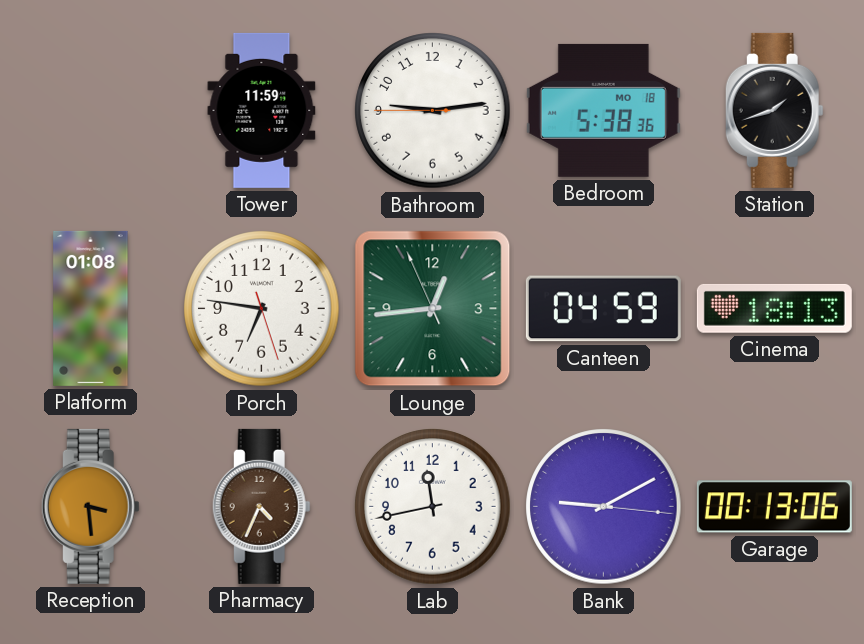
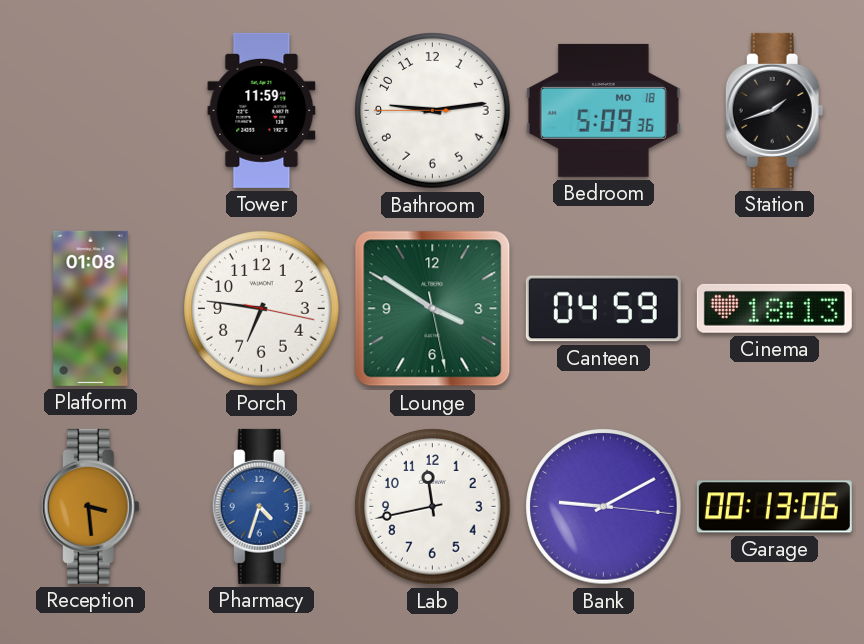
Bedroom: 5:38 -> 5:09 (603, 110)
Porch: 6:46:27 -> 6:46:17 (262, 309)
Lounge: 12:43 -> 3:50 (433, 309)
Pharmacy: 4:34 -> 4:33 (261, 506)
Pharmacy dial: brown -> blue (261, 506)
